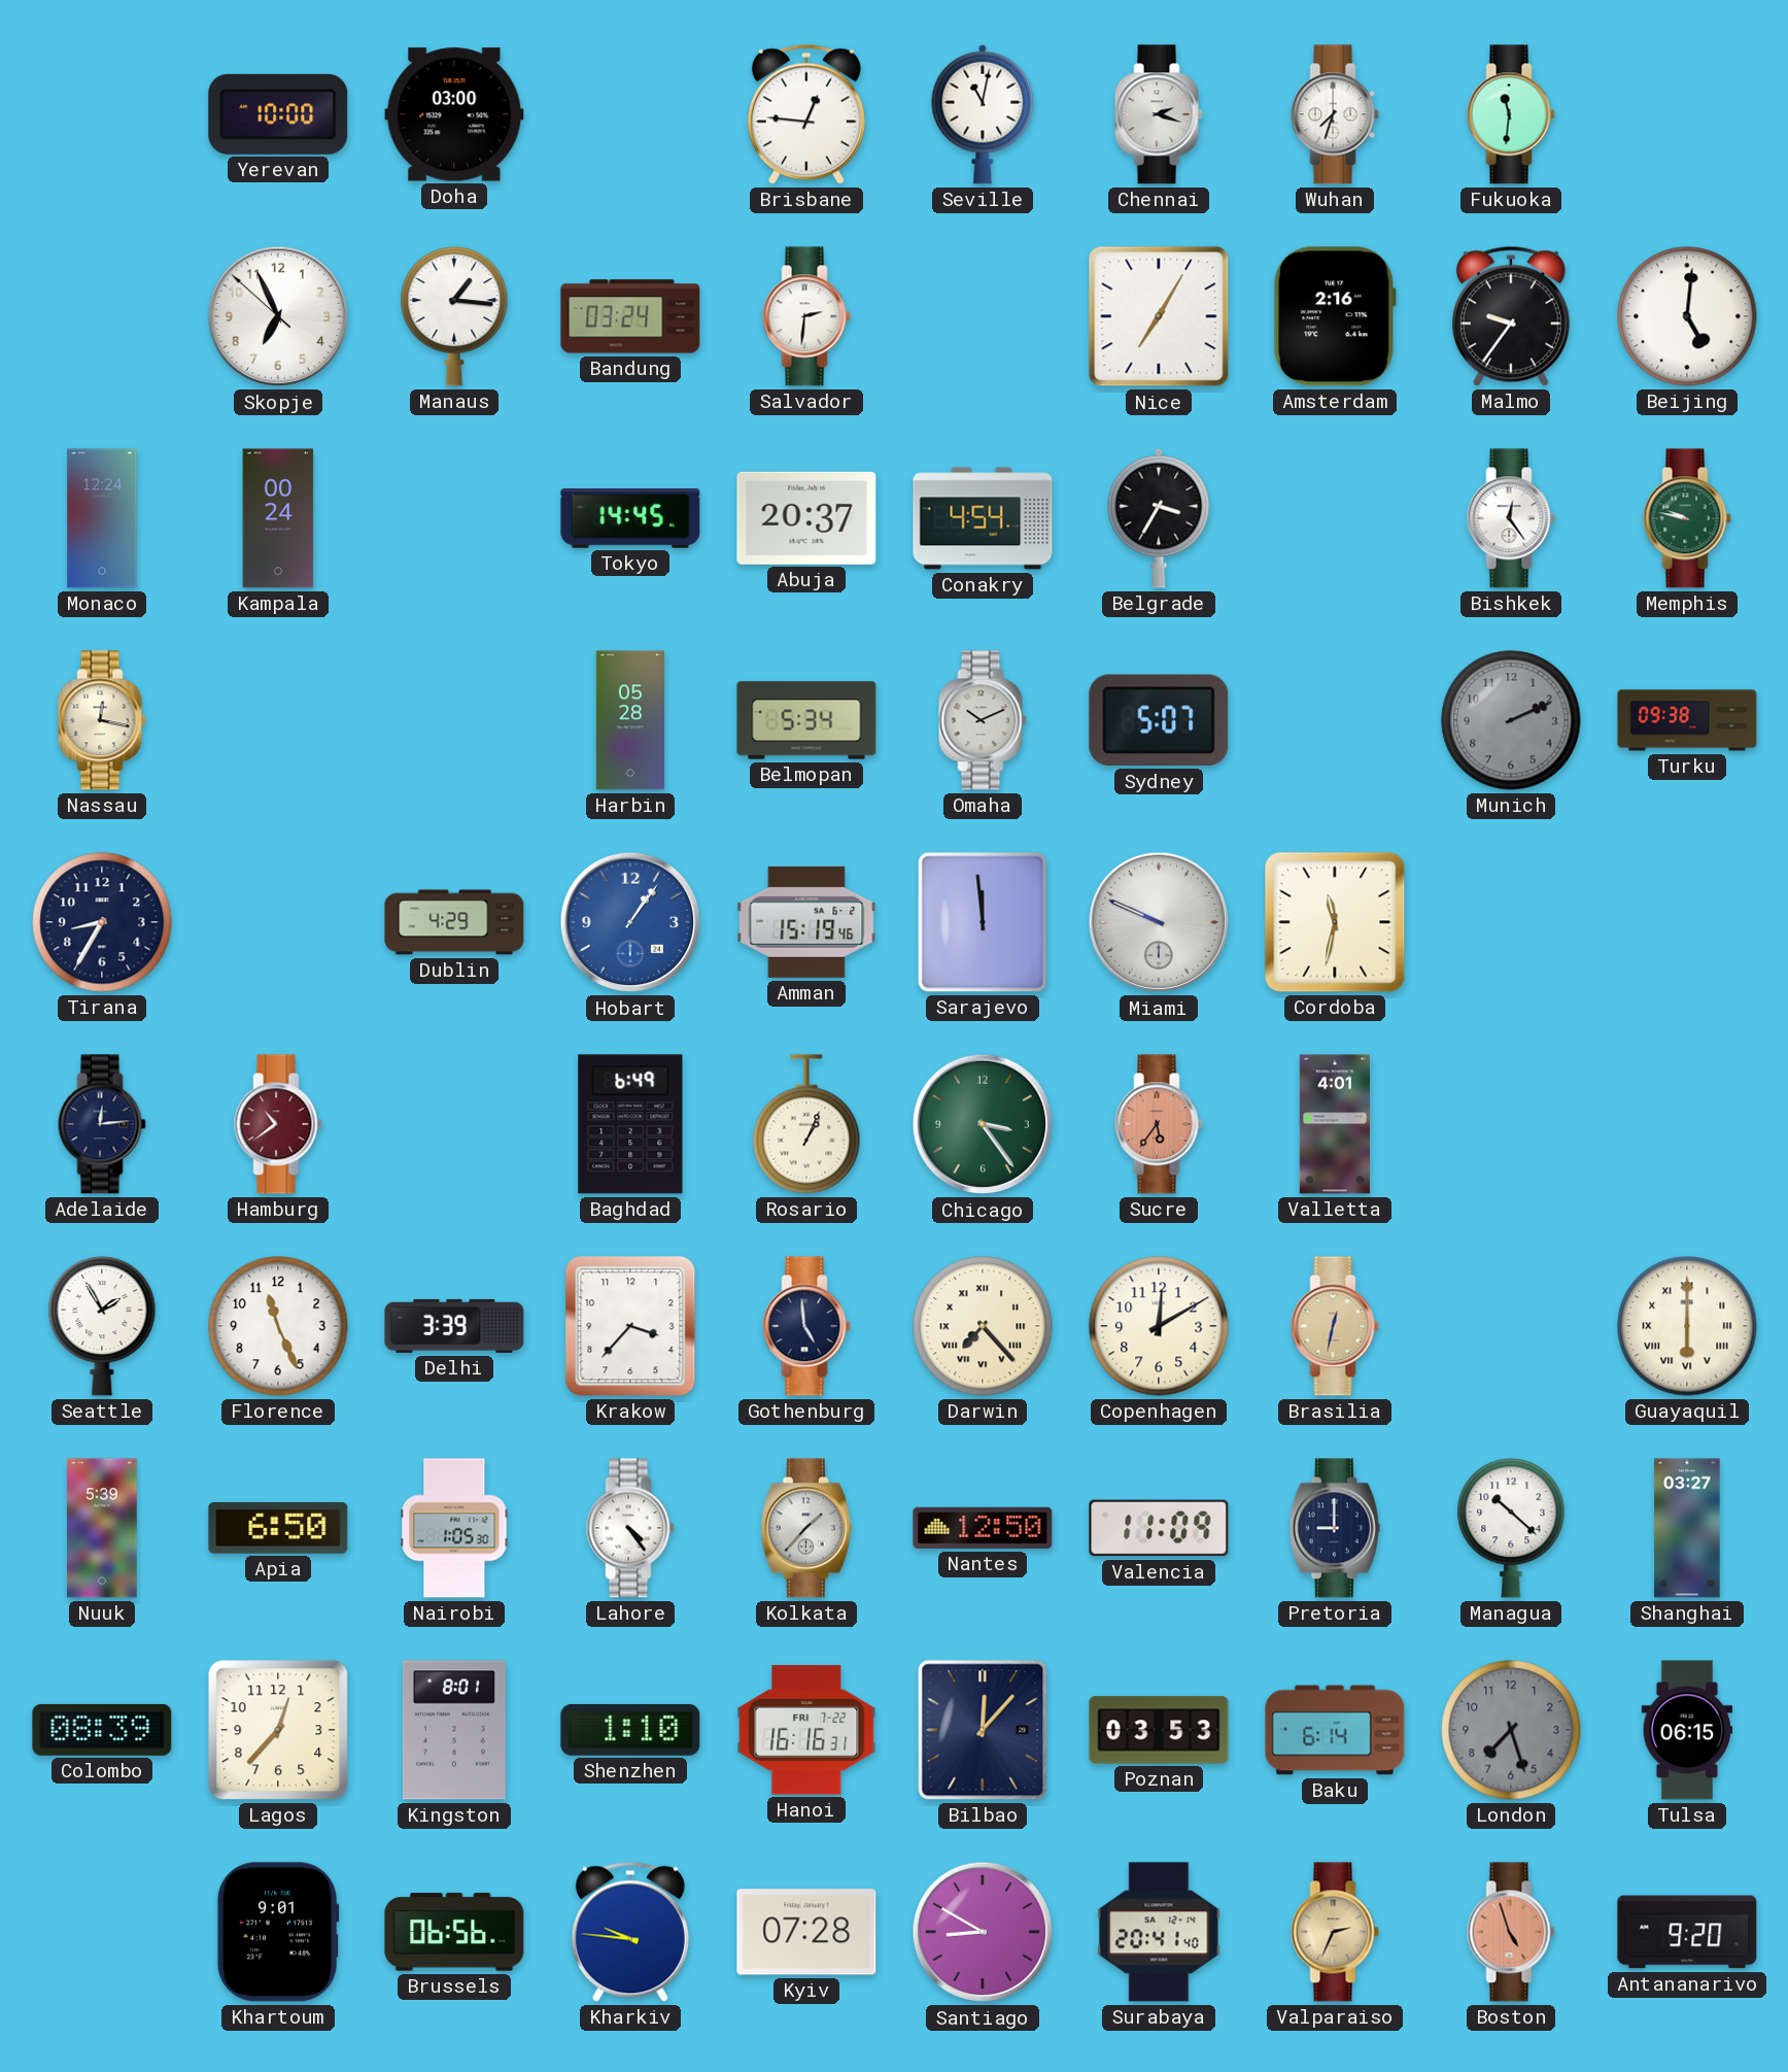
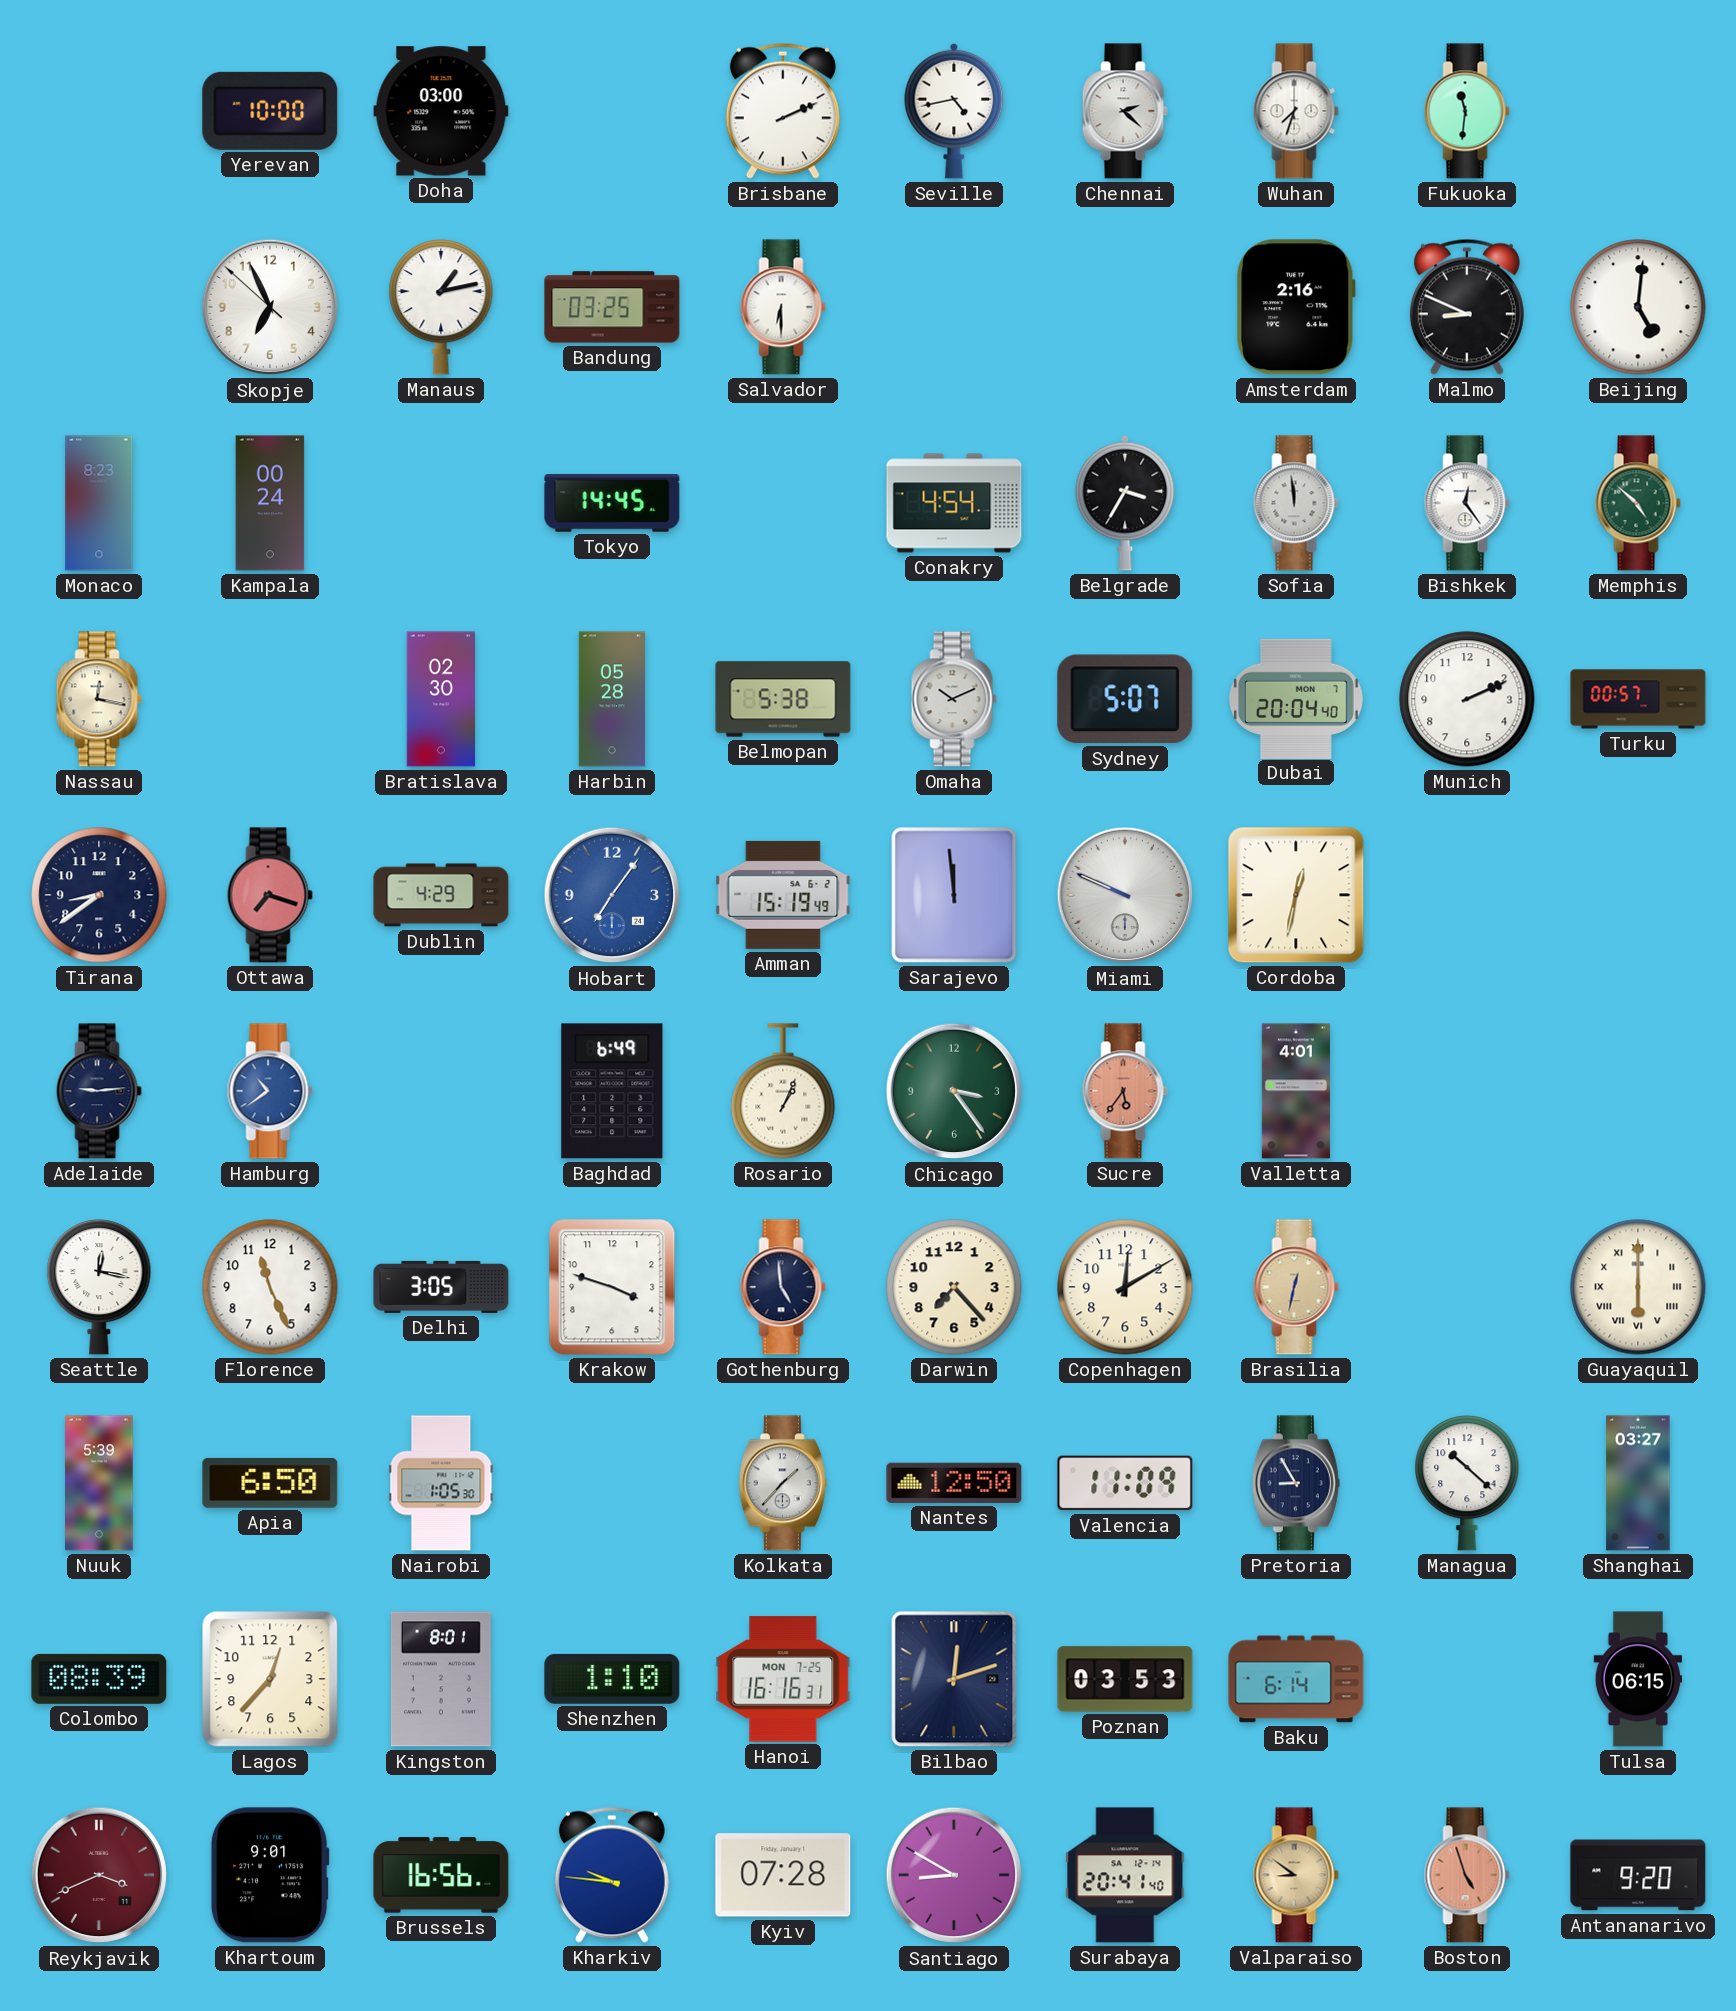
Brisbane: 12:46 -> 2:11 (783, 111)
Seville: 11:02 -> 4:43 (954, 111)
Chennai: 2:18 -> 2:22 (1125, 111)
Manaus: 1:16 -> 1:13 (441, 307)
Bandung: 03:24 -> 03:25 (612, 307)
Salvador: 2:31 -> 6:30 (783, 307)
Nice: 7:05 -> none (1159, 316)
Malmo: 9:36 -> 8:49 (1467, 307)
Monaco: 12:24 -> 8:23 (99, 503)
Abuja: 20:37 -> none (806, 518)
Sofia: none -> 11:59 (1296, 503)
Memphis: 9:47 -> 4:52 (1638, 503)
Bratislava: none -> 02:30 (441, 699)
Belmopan: 5:34 -> 5:38 (783, 699)
Dubai: none -> 20:04 (1296, 698)
Munich dial: grey -> white (1467, 699)
Turku: 09:38 -> 00:57 (1638, 699)
Tirana: 8:35 -> 8:39 (99, 895)
Ottawa: none -> 7:18 (270, 895)
Hobart: 1:06 -> 7:06 (612, 895)
Amman: 15:19:46 -> 15:19:49 (783, 895)
Cordoba: 11:32 -> 12:32 (1296, 895)
Adelaide: 12:14 -> 9:14 (99, 1091)
Hamburg dial: burgundy -> blue (270, 1091)
Seattle: 1:55 -> 12:17 (99, 1287)
Delhi: 3:39 -> 3:05 (441, 1287)
Krakow: 3:37 -> 3:48 (612, 1287)
Darwin numerals: Roman -> Arabic (954, 1287)
Lahore: 4:24 -> none (630, 1528)
Pretoria: 9:00 -> 8:55 (1296, 1483)
Hanoi date: FRI 7-22 -> MON 7-25 (783, 1679)
Bilbao: 12:07 -> 12:12 (954, 1679)
London: 7:27 -> none (1511, 1730)
Reykjavik: none -> 3:41 (99, 1875)
Brussels: 06:56 -> 16:56 (441, 1875)
Valparaiso: 2:34 -> 8:51 (1296, 1875)
